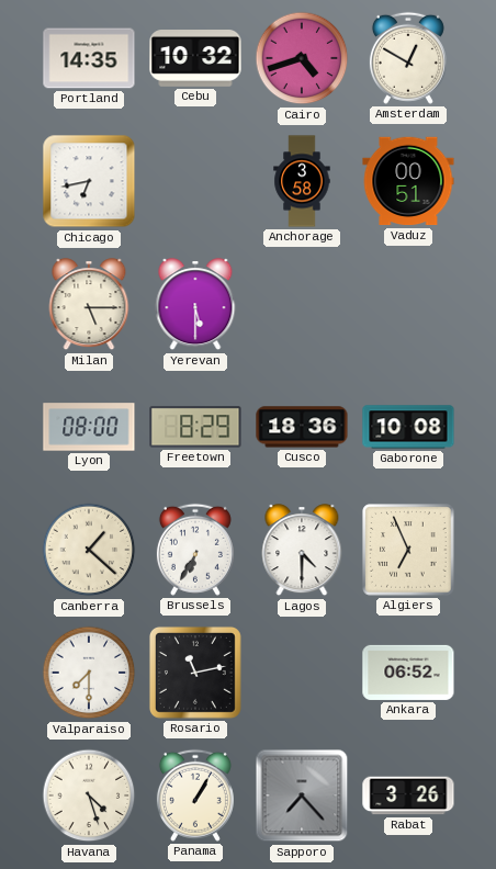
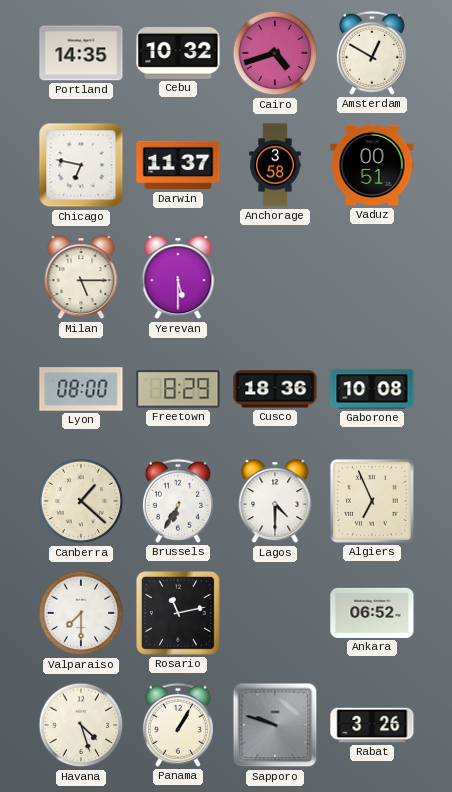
Chicago: 6:43 -> 6:47 (81, 165)
Darwin: none -> 11:37 (178, 165)
Sapporo: 7:23 -> 9:48 (275, 725)
